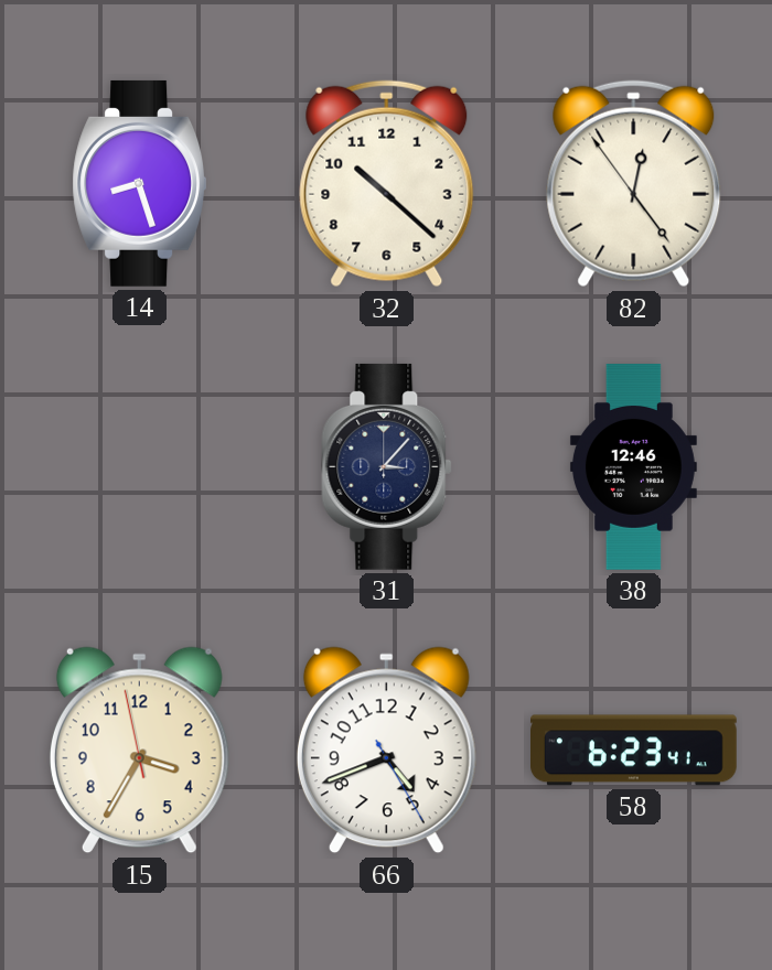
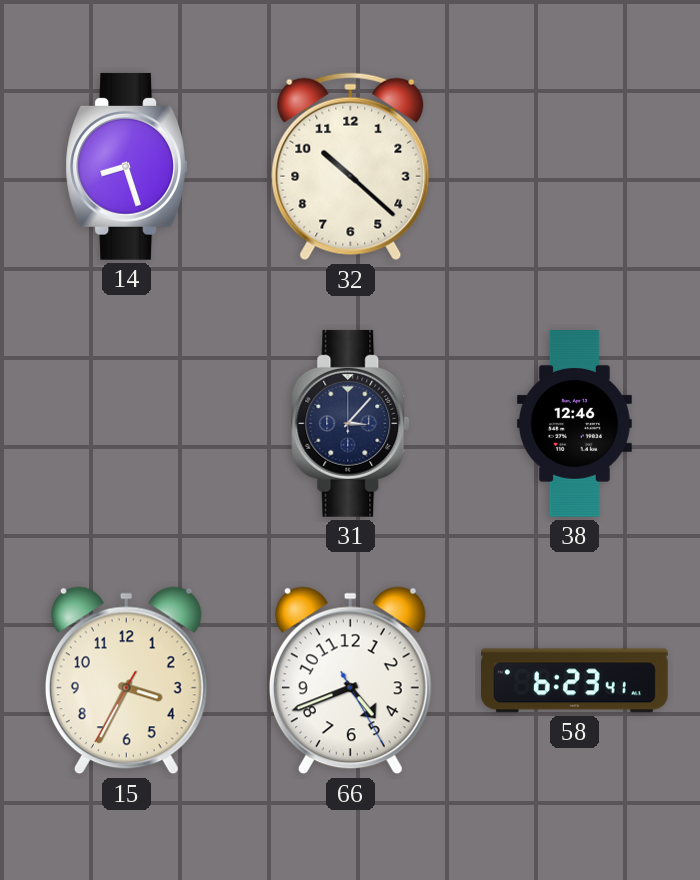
82: 12:23 -> none (634, 184)
15: 3:34:58 -> 3:34:35 (126, 681)
